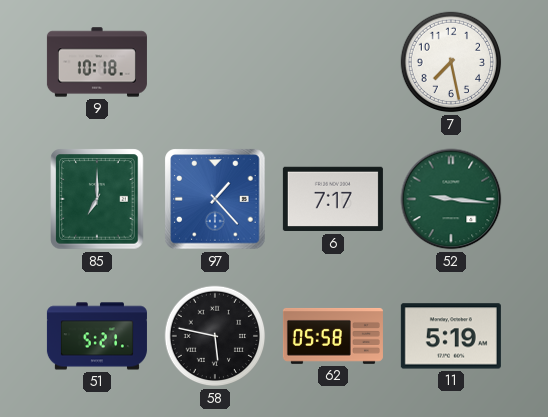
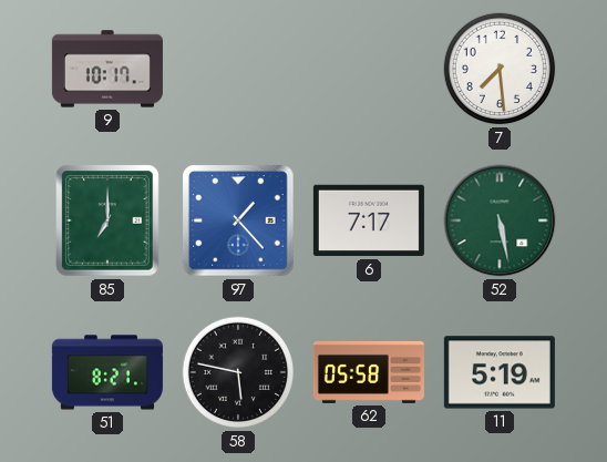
9: 10:18 -> 10:17 (107, 69)
7: 7:28 -> 7:29 (500, 69)
52: 9:16 -> 5:28 (500, 220)
51: 5:21 -> 8:21 (107, 372)
